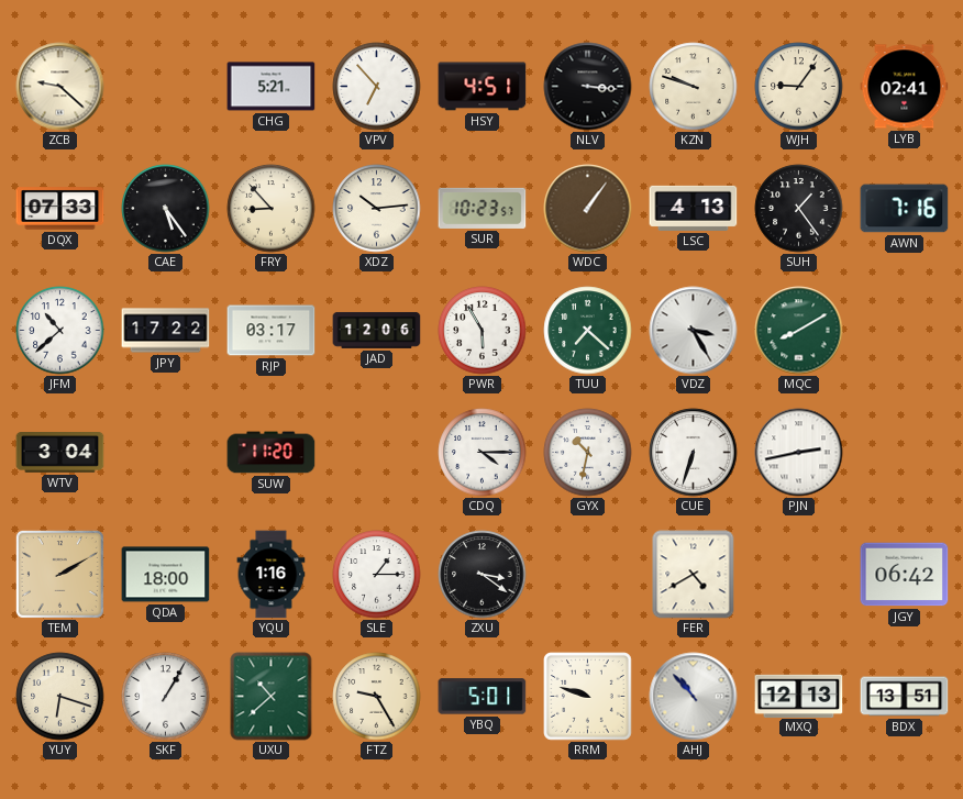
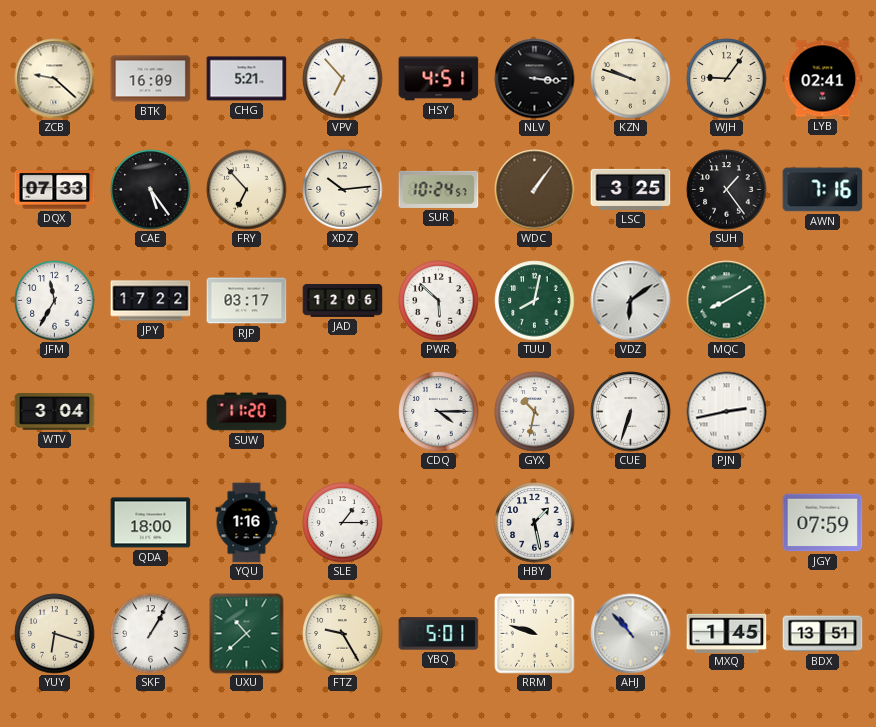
BTK: none -> 16:09 (151, 79)
FRY: 8:53 -> 6:53 (247, 190)
SUR: 10:23 -> 10:24 (439, 189)
LSC: 4:13 -> 3:25 (631, 189)
JFM: 10:38 -> 11:35 (55, 301)
PWR: 5:55 -> 5:52 (439, 301)
TUU: 7:22 -> 8:02 (535, 301)
VDZ: 3:25 -> 6:09 (631, 301)
TEM: 2:10 -> none (59, 574)
ZXU: 3:21 -> none (483, 575)
HBY: none -> 1:28 (535, 523)
FER: 4:40 -> none (694, 575)
JGY: 06:42 -> 07:59 (823, 523)
MXQ: 12:13 -> 1:45 (727, 633)
